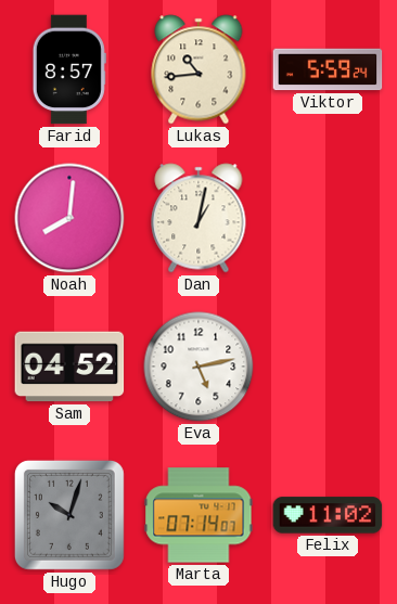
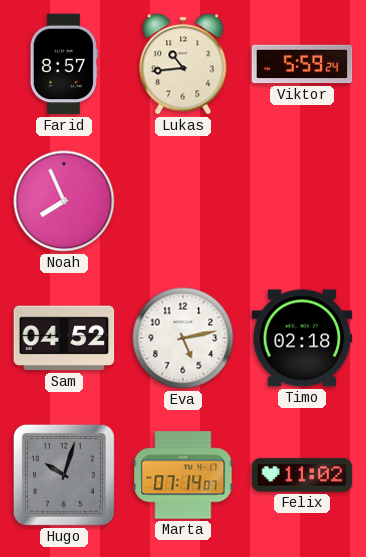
Noah: 8:01 -> 7:56 (64, 201)
Dan: 1:02 -> none (198, 218)
Timo: none -> 02:18 (302, 338)
